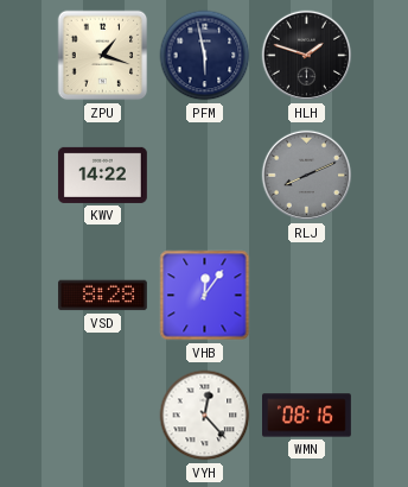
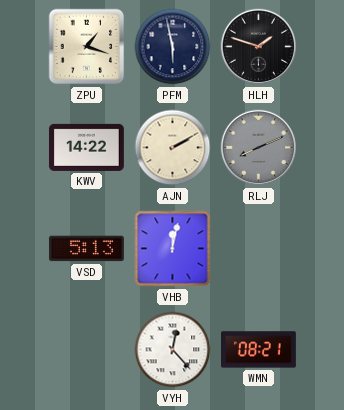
AJN: none -> 2:10 (173, 148)
VSD: 8:28 -> 5:13 (86, 249)
VHB: 12:06 -> 12:02 (173, 249)
WMN: 08:16 -> 08:21 (259, 350)
